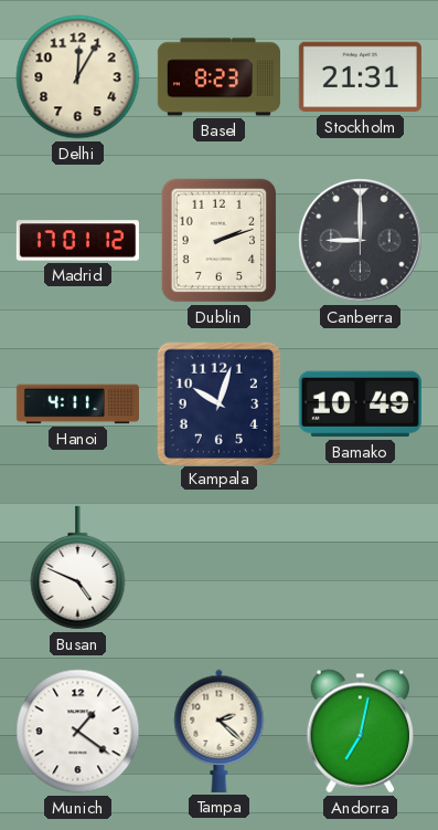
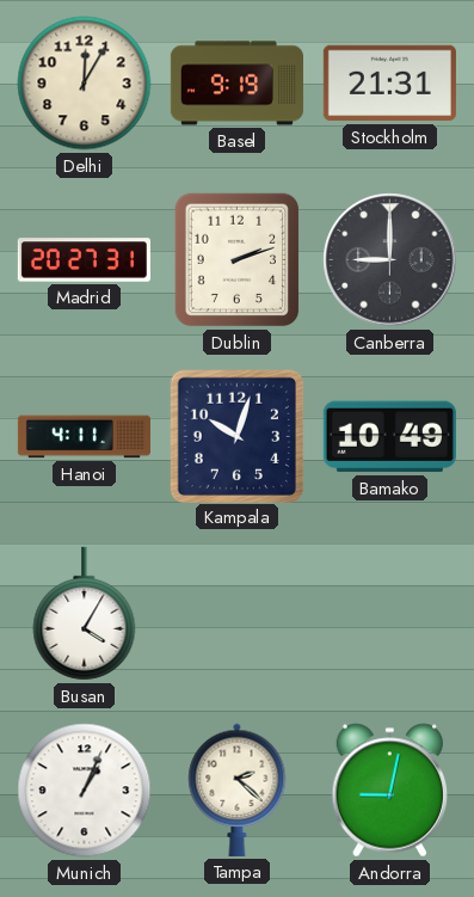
Basel: 8:23 -> 9:19 (236, 84)
Madrid: 17:01 -> 20:27 (84, 260)
Busan: 4:49 -> 4:05 (85, 614)
Munich: 1:21 -> 1:04 (85, 791)
Andorra: 7:02 -> 9:02 (390, 791)
